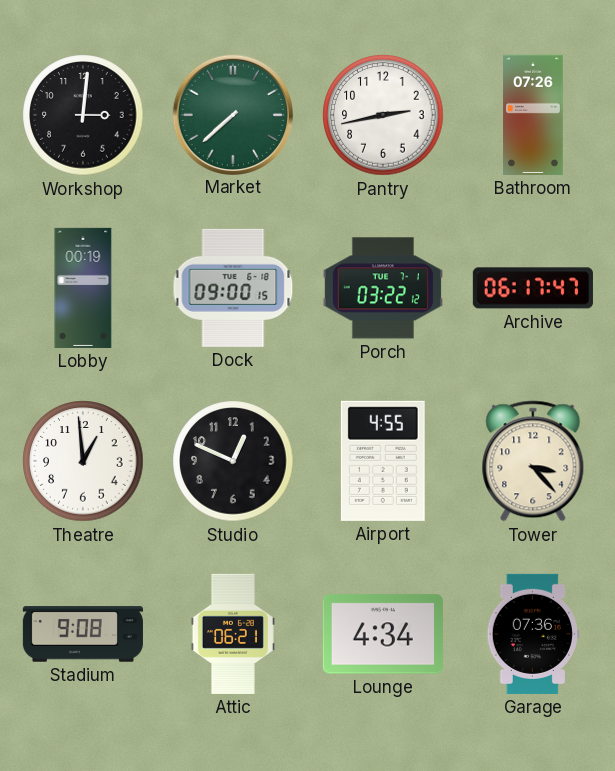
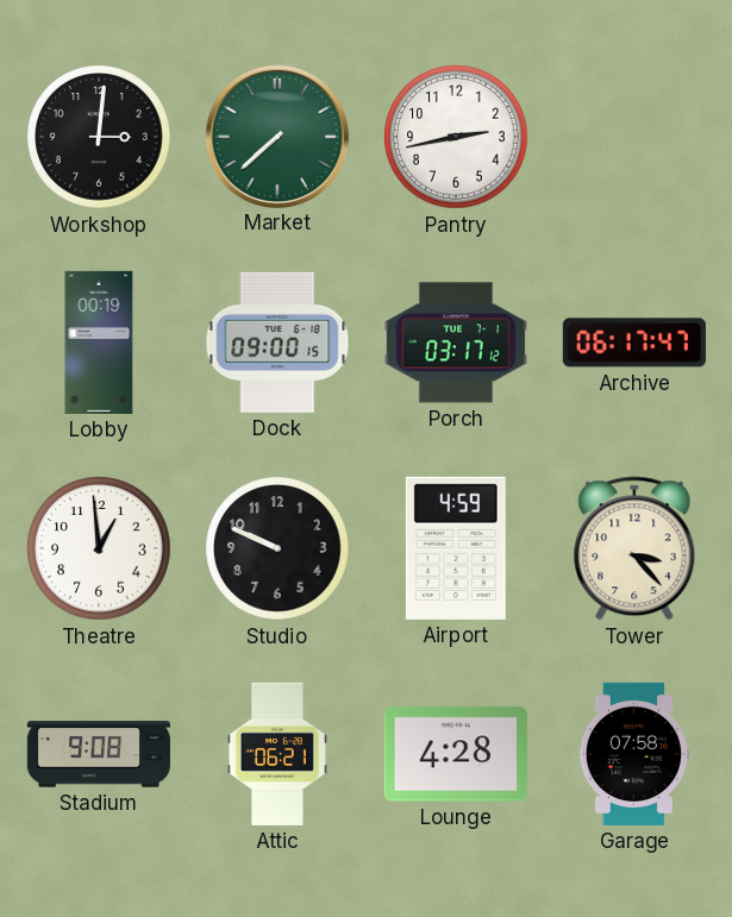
Bathroom: 07:26 -> none (533, 115)
Porch: 03:22 -> 03:17 (456, 343)
Studio: 12:49 -> 9:49 (277, 548)
Airport: 4:55 -> 4:59 (456, 548)
Lounge: 4:34 -> 4:28 (456, 754)
Garage: 07:36 -> 07:58 (634, 754)
